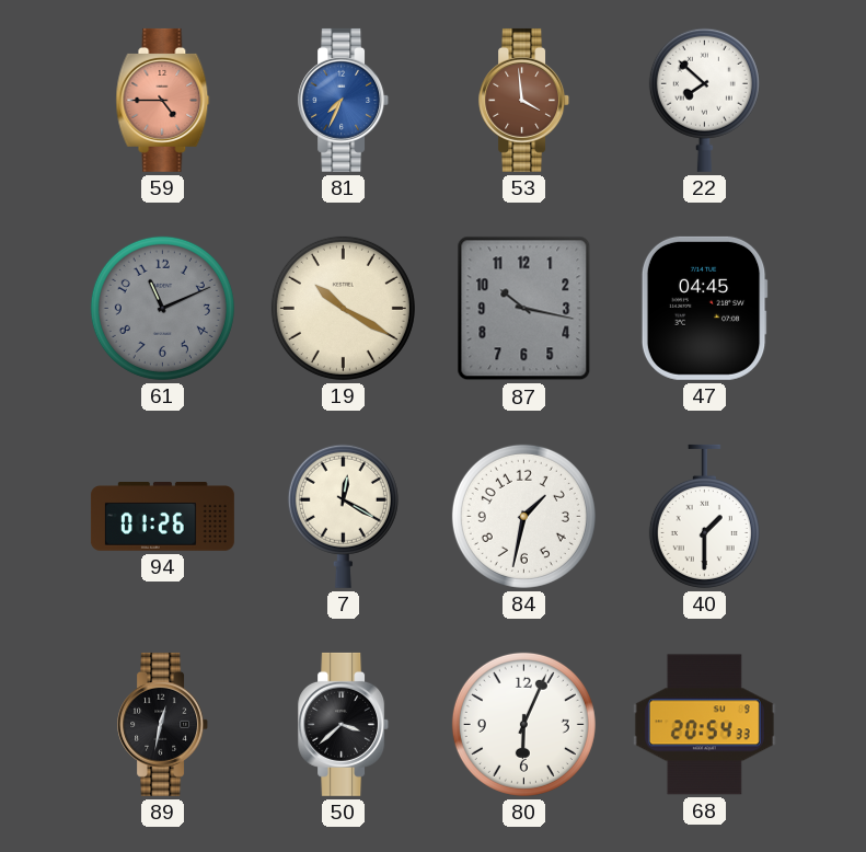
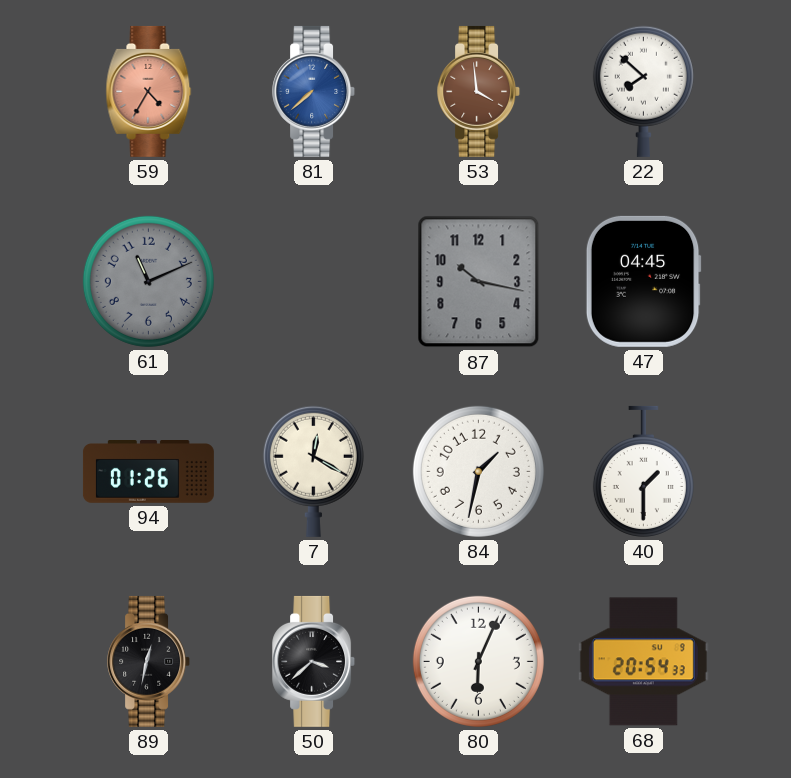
59: 4:45 -> 4:35 (149, 91)
81: 7:34 -> 7:38 (314, 91)
19: 10:20 -> none (343, 308)
